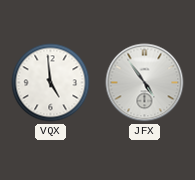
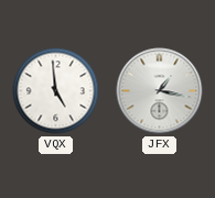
JFX: 4:54 -> 1:17 (160, 91)
